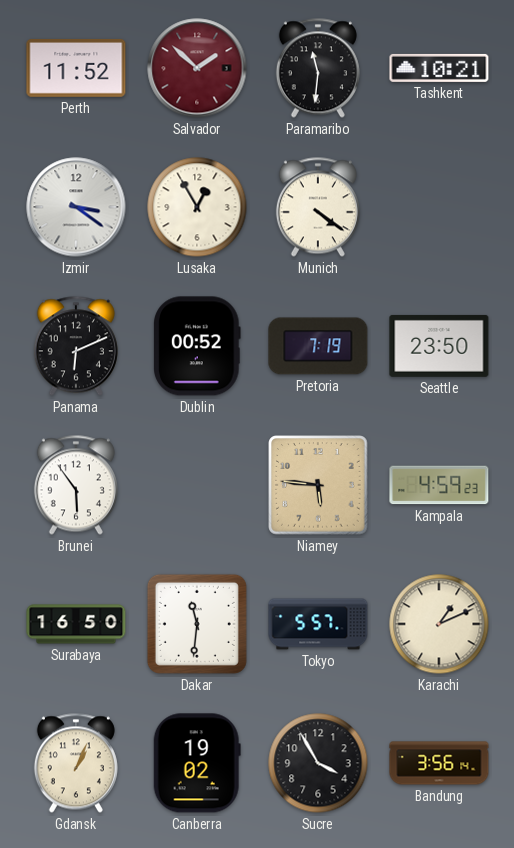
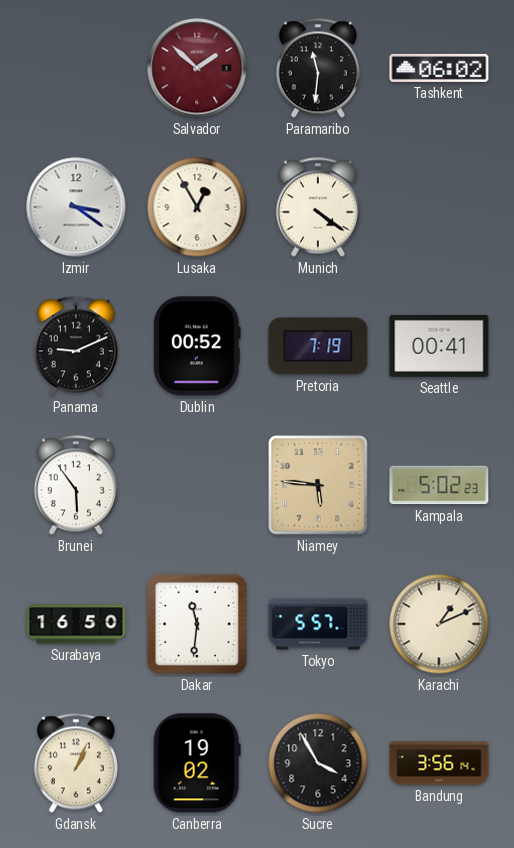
Perth: 11:52 -> none (76, 68)
Tashkent: 10:21 -> 06:02 (439, 68)
Panama: 6:11 -> 9:11 (76, 346)
Seattle: 23:50 -> 00:41 (439, 346)
Kampala: 4:59 -> 5:02 (439, 485)
